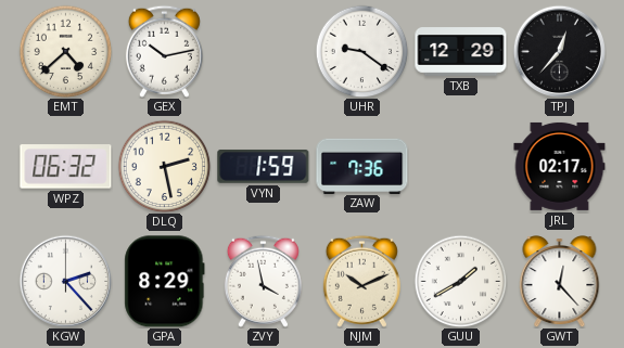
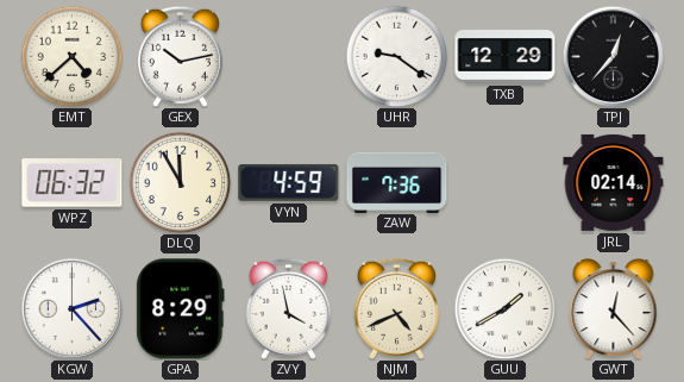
DLQ: 2:28 -> 11:55 (180, 182)
VYN: 1:59 -> 4:59 (289, 182)
JRL: 02:17 -> 02:14 (614, 182)
NJM: 10:11 -> 4:41 (396, 308)
